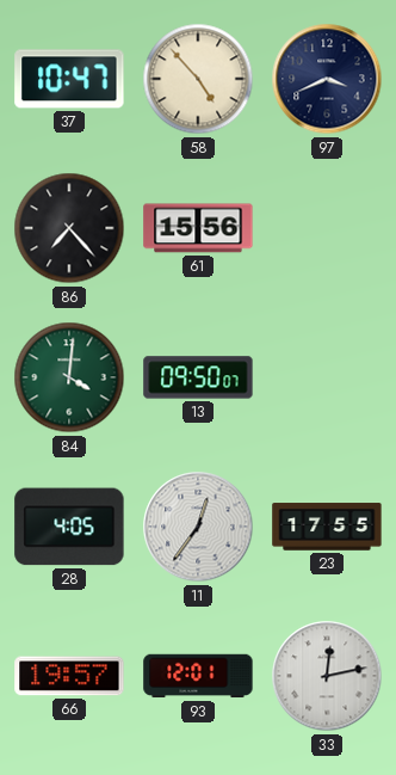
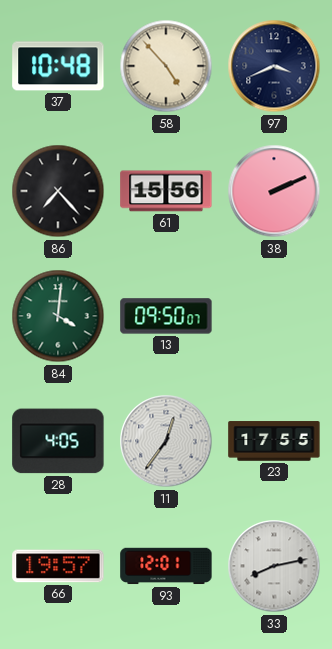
37: 10:47 -> 10:48 (58, 66)
38: none -> 2:11 (274, 191)
33: 12:13 -> 8:13 (274, 566)
